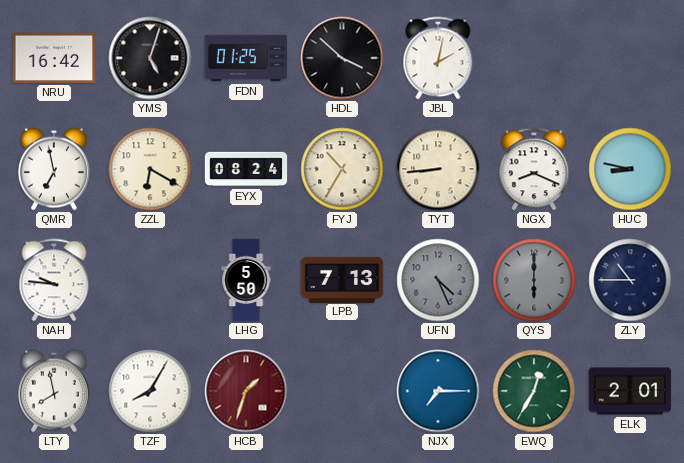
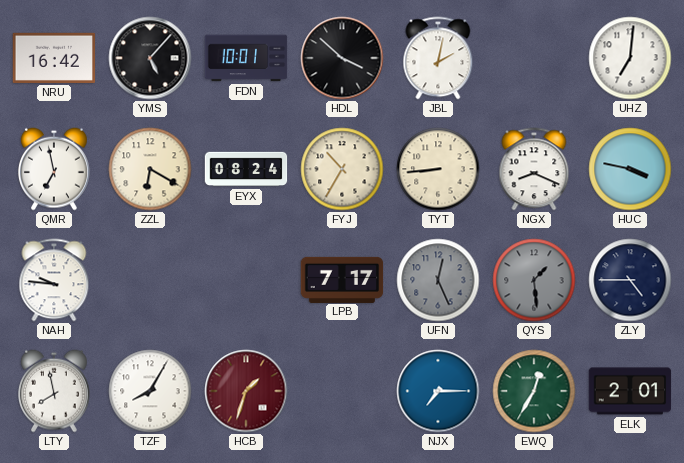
YMS: 5:03 -> 5:07 (150, 58)
FDN: 01:25 -> 10:01 (246, 58)
UHZ: none -> 7:01 (630, 58)
HUC: 8:47 -> 3:47 (630, 169)
LHG: 5:50 -> none (246, 280)
LPB: 7:13 -> 7:17 (342, 279)
UFN: 4:26 -> 12:26 (438, 280)
QYS: 6:00 -> 1:29 (534, 280)
ZLY: 10:45 -> 4:45 (630, 280)
